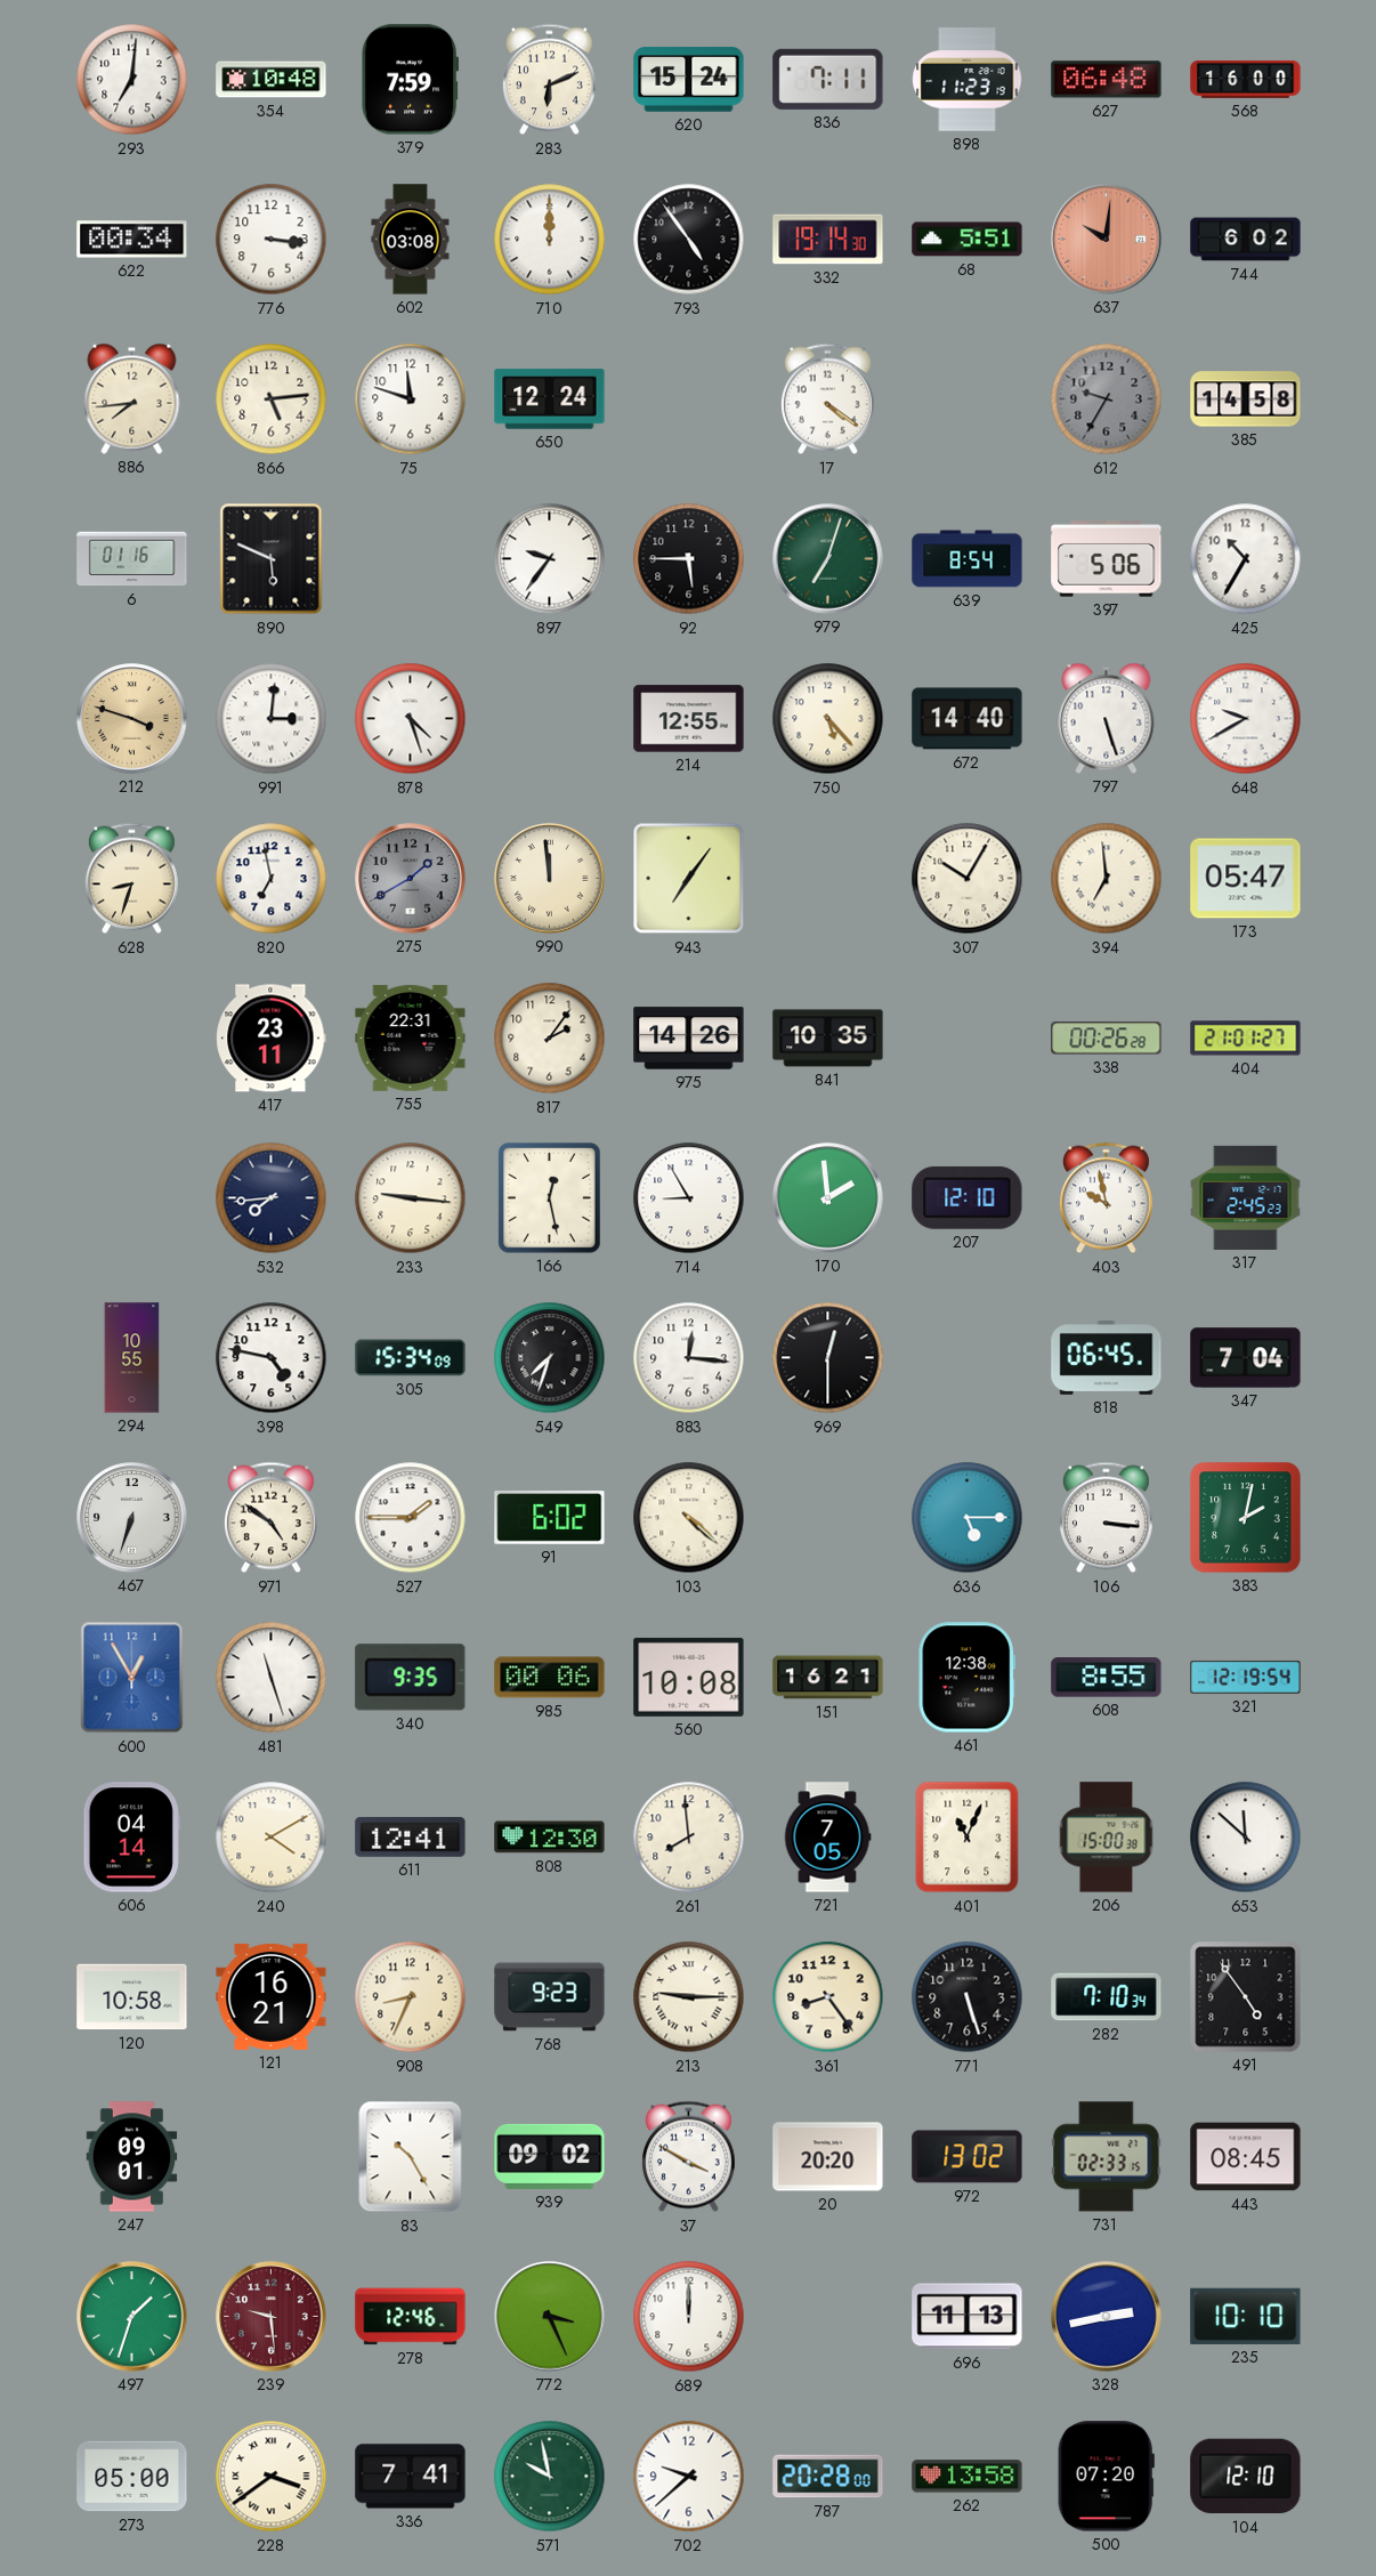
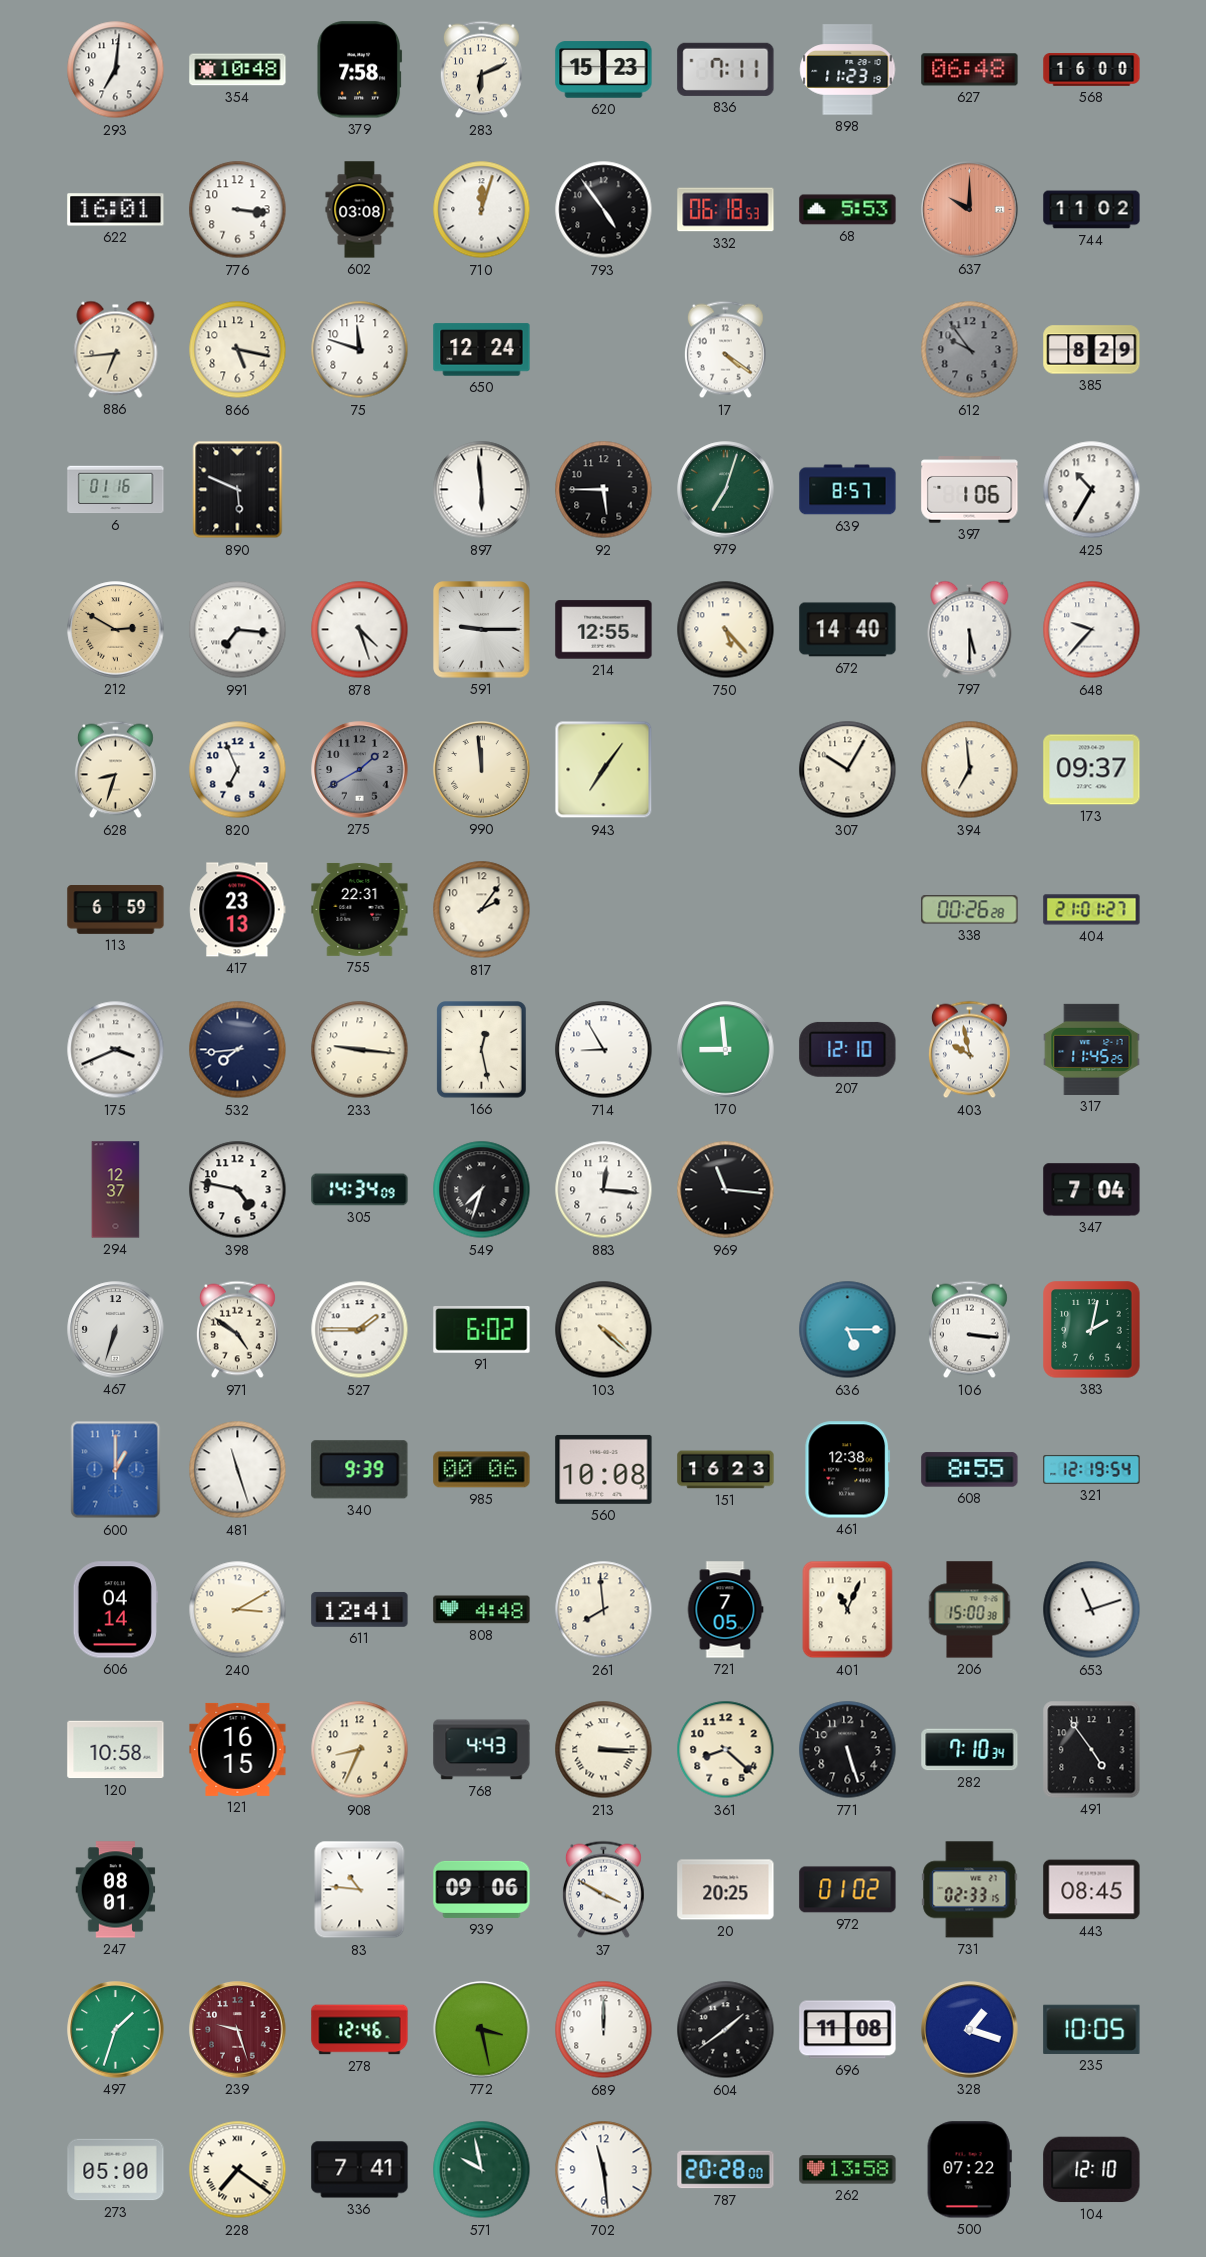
379: 7:59 -> 7:58 (360, 70)
620: 15:24 -> 15:23 (604, 70)
622: 00:34 -> 16:01 (116, 210)
710: 12:00 -> 12:03 (482, 210)
332: 19:14 -> 06:18 (726, 210)
68: 5:51 -> 5:53 (848, 210)
637: 10:01 -> 10:00 (970, 210)
744: 6:02 -> 11:02 (1092, 210)
886: 7:44 -> 6:44 (116, 349)
866: 5:14 -> 5:17 (238, 350)
612: 9:35 -> 9:54 (970, 350)
385: 14:58 -> 8:29 (1092, 350)
897: 9:36 -> 5:59 (482, 490)
639: 8:54 -> 8:57 (848, 490)
397: 5:06 -> 1:06 (970, 490)
212: 3:48 -> 2:50 (116, 630)
991: 3:01 -> 7:16 (238, 630)
591: none -> 9:15 (482, 630)
797: 5:27 -> 5:30 (970, 629)
648: 9:40 -> 9:37 (1092, 630)
820: 6:58 -> 6:56 (238, 770)
173: 05:47 -> 09:37 (1092, 770)
113: none -> 6:59 (116, 910)
417: 23:11 -> 23:13 (238, 910)
975: 14:26 -> none (689, 1039)
841: 10:35 -> none (828, 1039)
175: none -> 3:41 (116, 1050)
170: 1:59 -> 8:59 (726, 1050)
317: 2:45 -> 11:45 (1092, 1049)
294: 10:55 -> 12:37 (116, 1190)
305: 15:34 -> 14:34 (360, 1190)
969: 12:30 -> 11:16 (726, 1190)
818: 06:45 -> none (1107, 1358)
600: 12:55 -> 1:00 (116, 1470)
340: 9:35 -> 9:39 (360, 1470)
151: 16:21 -> 16:23 (726, 1470)
240: 4:10 -> 3:10 (238, 1610)
808: 12:30 -> 4:48 (482, 1610)
653: 11:52 -> 11:12 (1092, 1610)
121: 16:21 -> 16:15 (238, 1749)
768: 9:23 -> 4:43 (482, 1750)
213: 9:15 -> 3:15 (604, 1750)
361: 8:24 -> 8:22 (726, 1750)
247: 09:01 -> 08:01 (116, 1890)
83: 10:25 -> 10:46 (360, 1890)
939: 09:02 -> 09:06 (482, 1889)
20: 20:20 -> 20:25 (726, 1890)
972: 13:02 -> 01:02 (848, 1890)
239: 9:29 -> 9:27 (238, 2030)
772: 3:26 -> 3:28 (482, 2030)
604: none -> 1:39 (726, 2030)
696: 11:13 -> 11:08 (848, 2030)
328: 2:43 -> 1:18 (970, 2030)
235: 10:10 -> 10:05 (1092, 2029)
228: 3:39 -> 7:21 (238, 2170)
702: 9:38 -> 11:29 (604, 2170)
500: 07:20 -> 07:22 (969, 2170)
